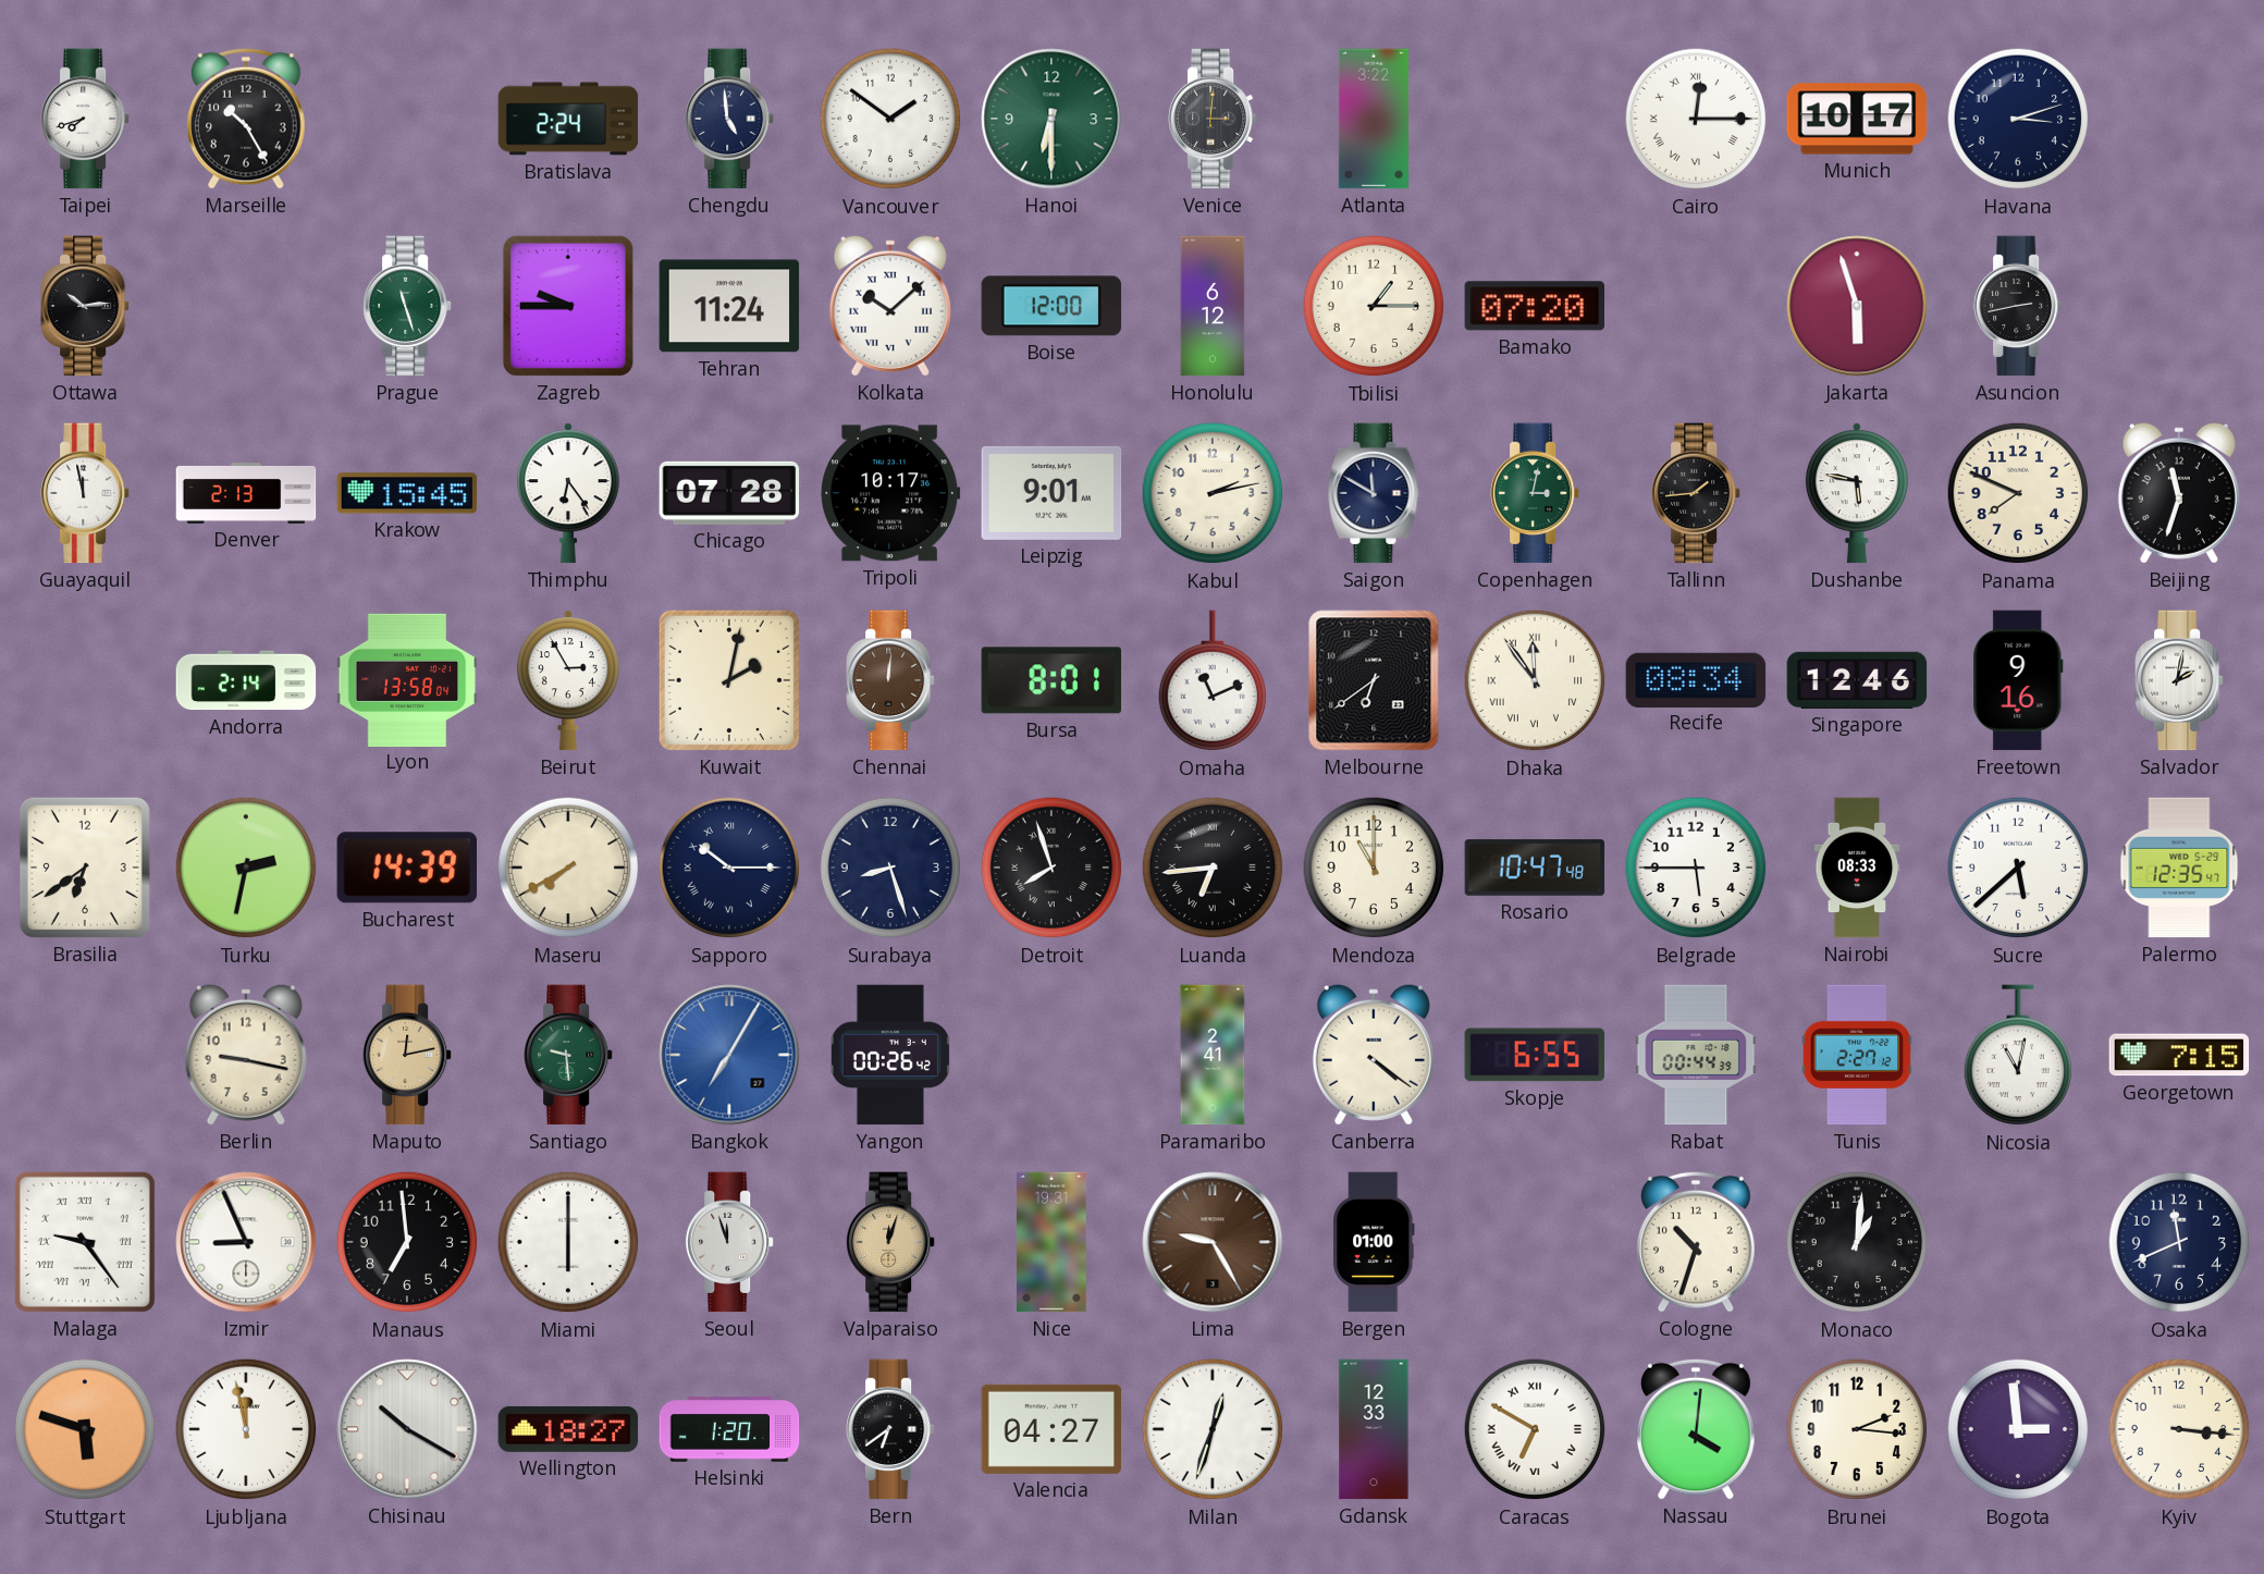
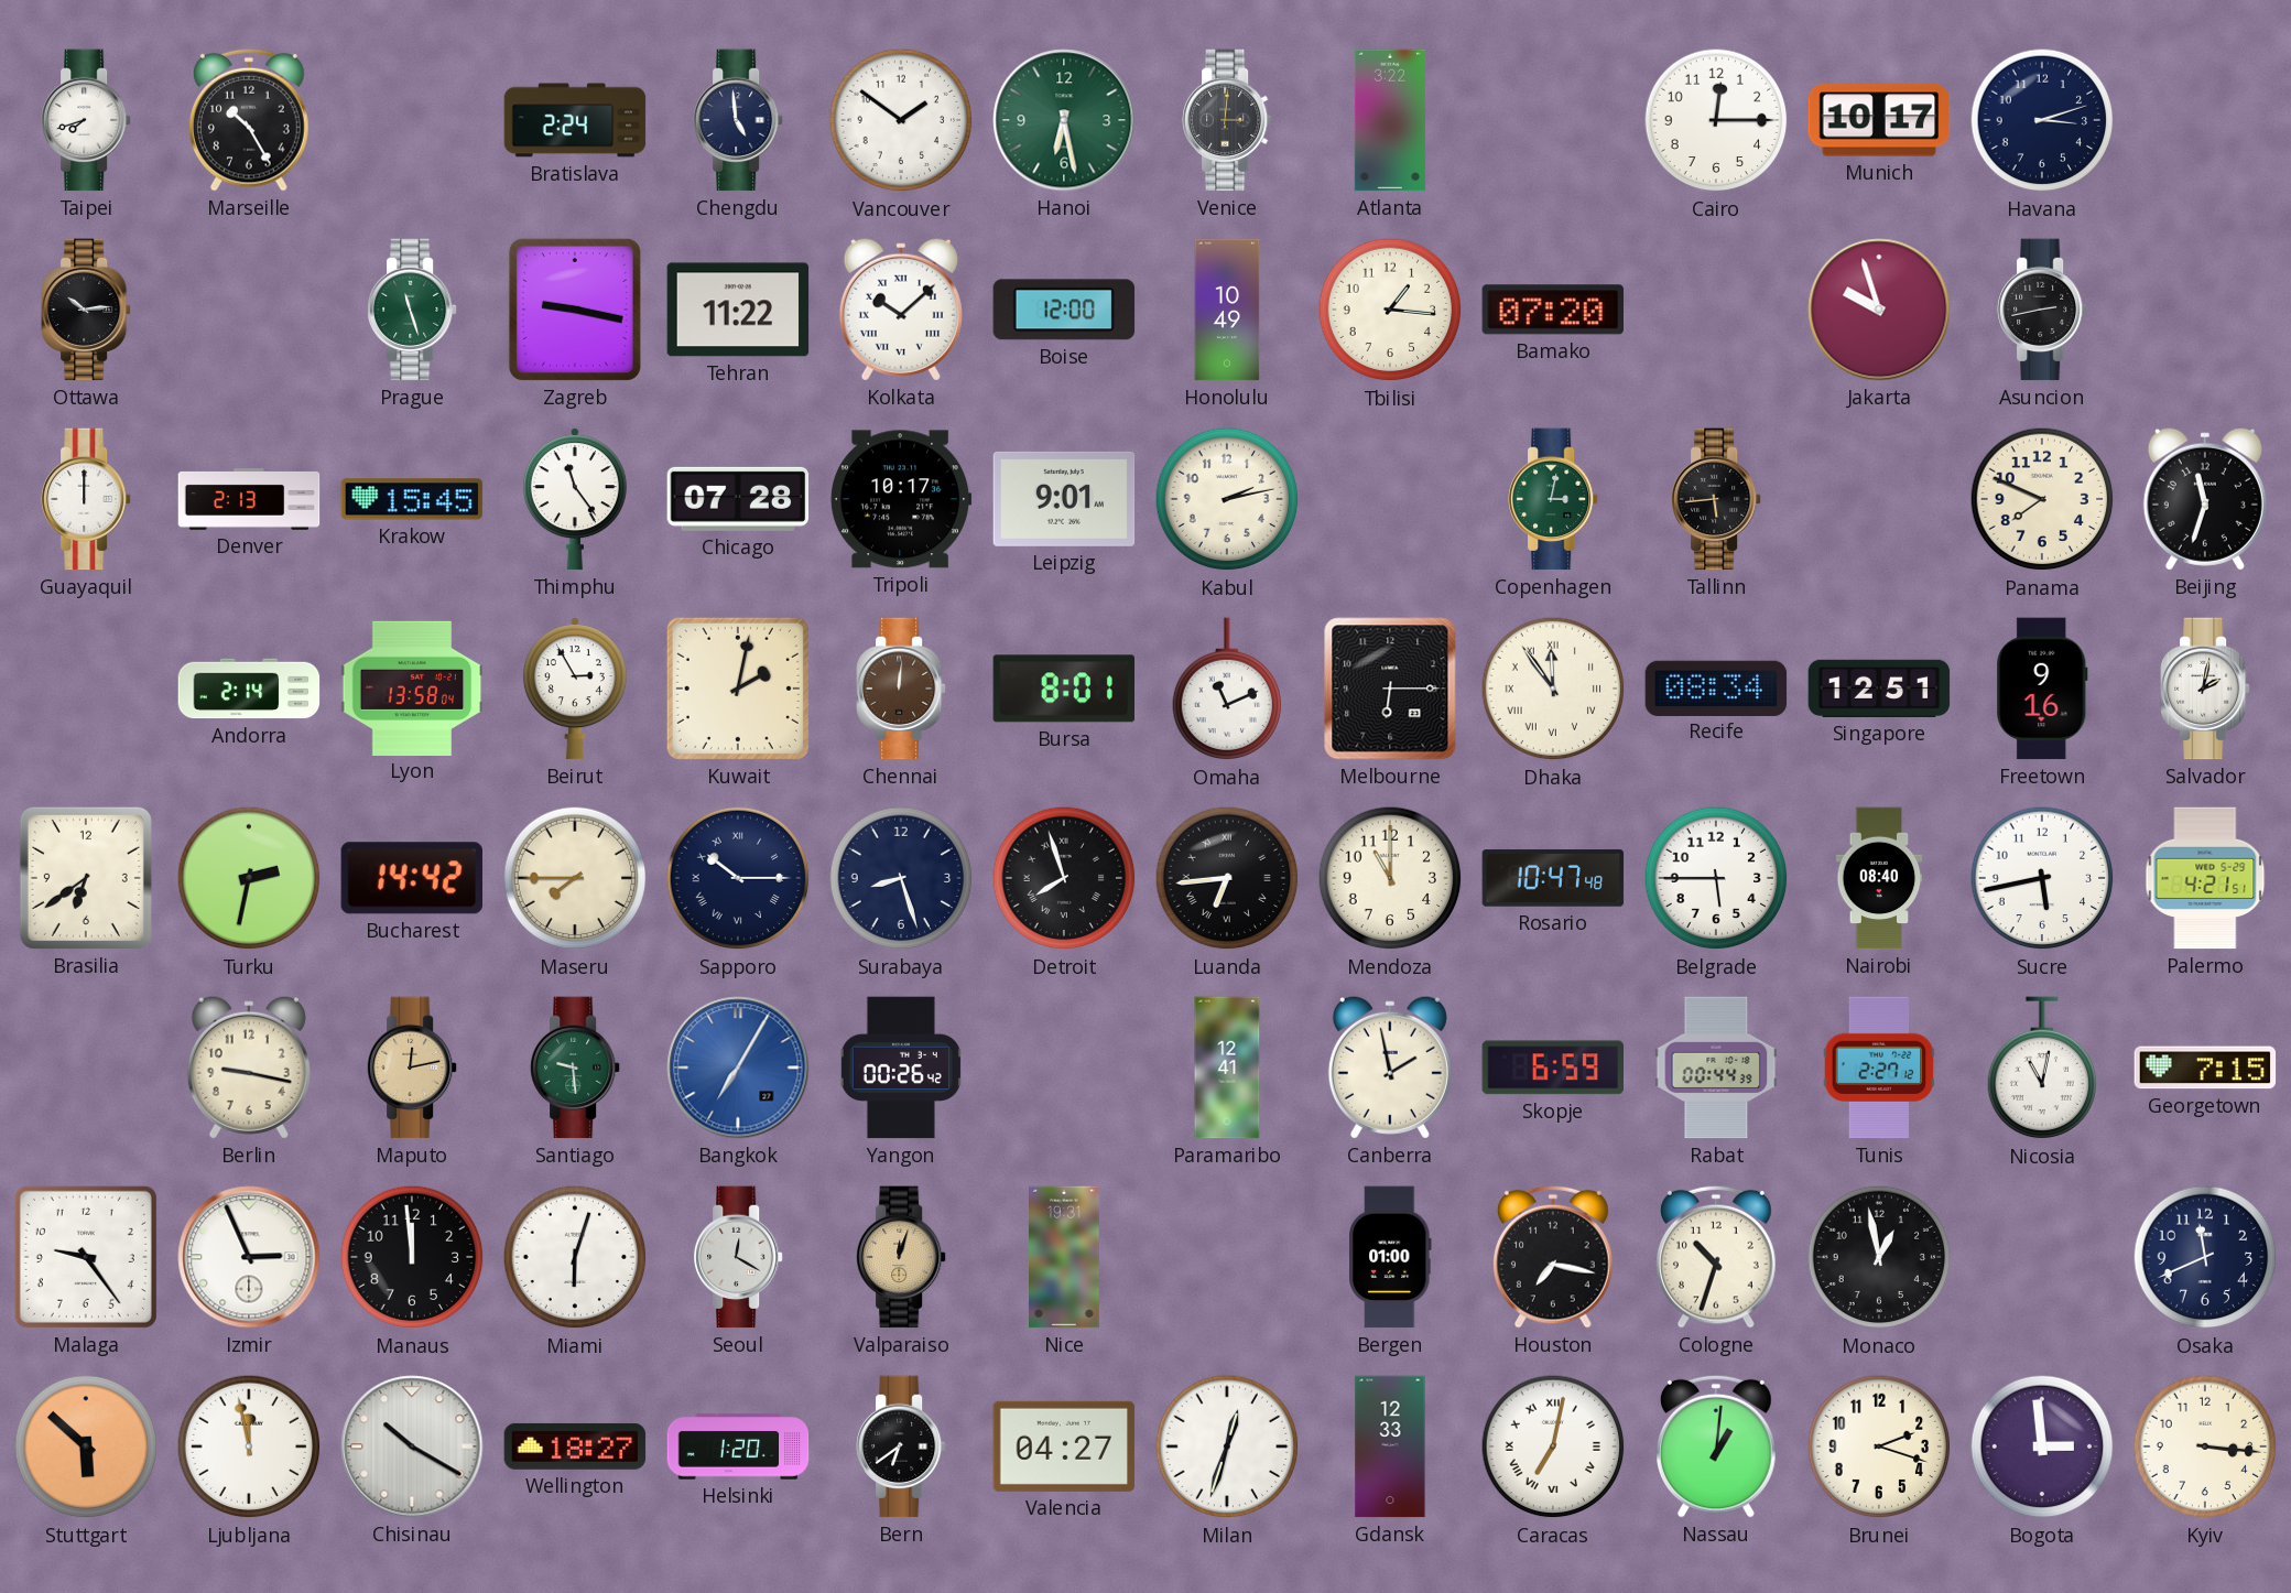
Hanoi: 6:30 -> 6:28 (1064, 120)
Cairo numerals: Roman -> Arabic (1716, 120)
Zagreb: 9:45 -> 9:17 (575, 310)
Tehran: 11:24 -> 11:22 (738, 310)
Honolulu: 6:12 -> 10:49 (1227, 310)
Tbilisi: 1:15 -> 1:16 (1390, 310)
Jakarta: 5:57 -> 9:57 (1879, 310)
Guayaquil: 11:58 -> 12:00 (87, 499)
Thimphu: 6:24 -> 11:24 (575, 499)
Saigon: 11:50 -> none (1374, 493)
Tallinn: 1:44 -> 5:44 (1717, 499)
Dushanbe: 5:47 -> none (1857, 493)
Melbourne: 6:39 -> 6:15 (1390, 689)
Singapore: 12:46 -> 12:51 (1879, 689)
Bucharest: 14:39 -> 14:42 (411, 878)
Maseru: 7:40 -> 7:45 (575, 878)
Nairobi: 08:33 -> 08:40 (1879, 878)
Sucre: 5:38 -> 5:43 (2042, 878)
Palermo: 12:35 -> 4:21 (2205, 878)
Paramaribo: 2:41 -> 12:41 (1227, 1068)
Canberra: 4:21 -> 1:58 (1390, 1068)
Skopje: 6:55 -> 6:59 (1552, 1068)
Malaga numerals: Roman -> Arabic (86, 1257)
Izmir: 8:56 -> 2:56 (249, 1257)
Manaus: 6:59 -> 11:59 (412, 1257)
Miami: 6:00 -> 6:03 (575, 1257)
Seoul: 11:57 -> 12:20 (739, 1257)
Lima: 9:25 -> none (1213, 1242)
Houston: none -> 7:17 (1554, 1257)
Monaco: 1:01 -> 12:58 (1879, 1257)
Stuttgart: 5:48 -> 5:52 (86, 1446)
Caracas: 6:50 -> 7:02 (1553, 1446)
Nassau: 4:01 -> 1:01 (1717, 1446)
Brunei: 2:16 -> 2:18 (1879, 1446)
